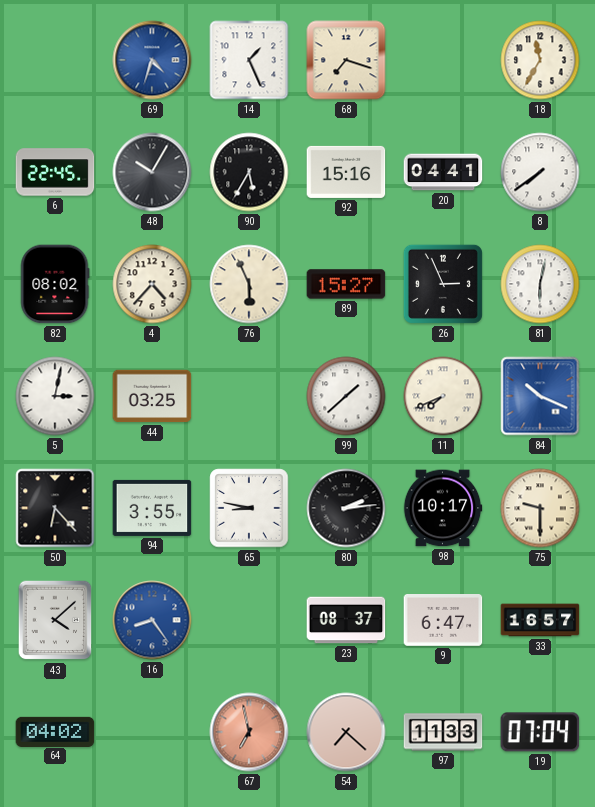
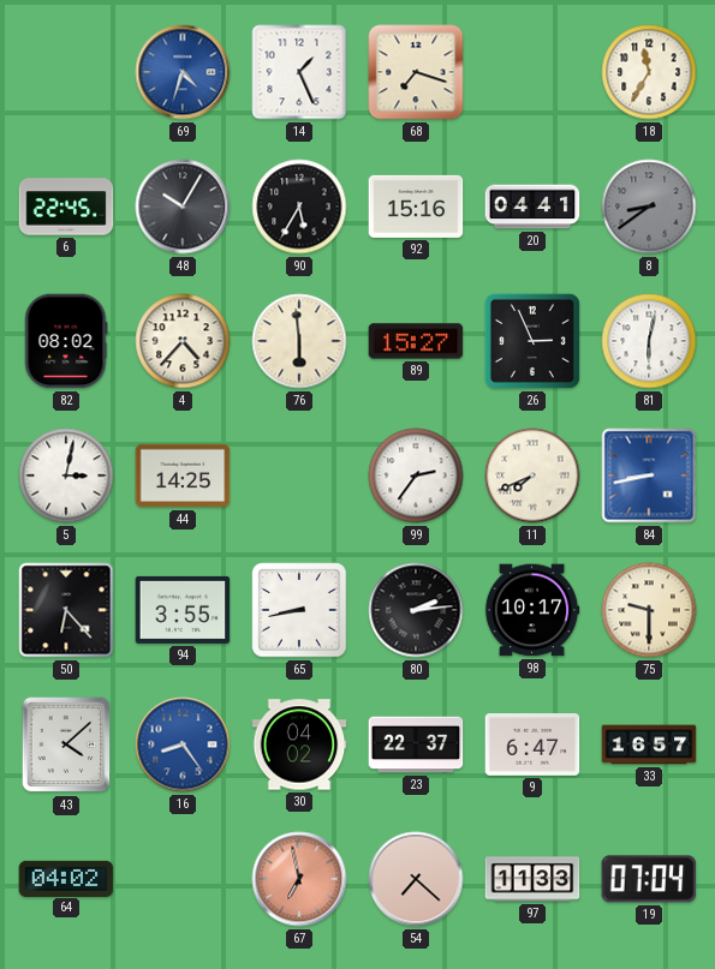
8: 7:39 -> 8:39 (649, 207)
8 dial: white -> grey (649, 207)
76: 5:56 -> 5:59 (299, 341)
44: 03:25 -> 14:25 (183, 475)
99: 1:38 -> 2:36 (416, 475)
84: 10:19 -> 8:43 (649, 475)
65: 8:47 -> 8:43 (299, 610)
30: none -> 04:02 (299, 744)
23: 08:37 -> 22:37 (416, 744)
